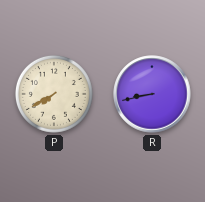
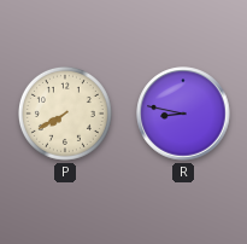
R: 8:43 -> 8:47 (183, 114)
